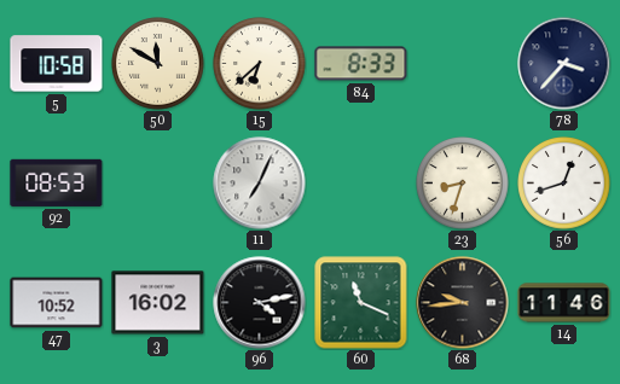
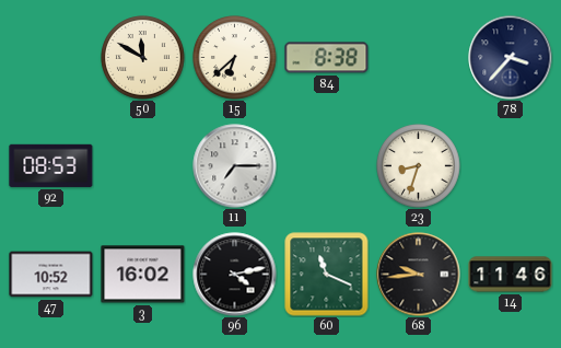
5: 10:58 -> none (57, 64)
84: 8:33 -> 8:38 (327, 58)
11: 7:04 -> 7:15 (235, 166)
56: 12:42 -> none (564, 184)
